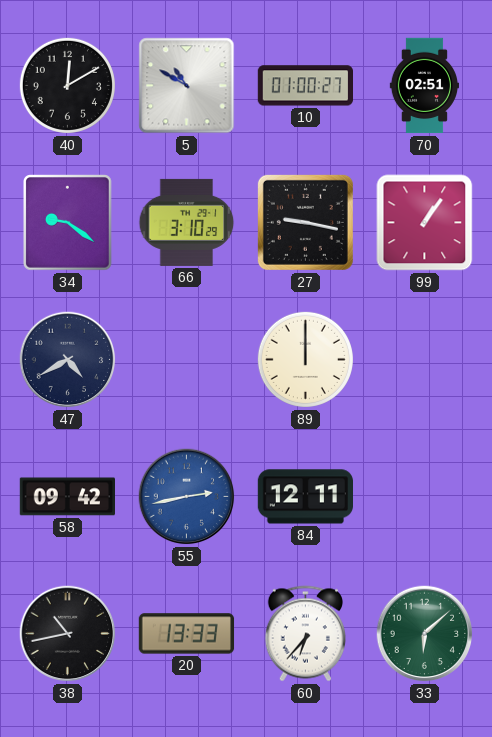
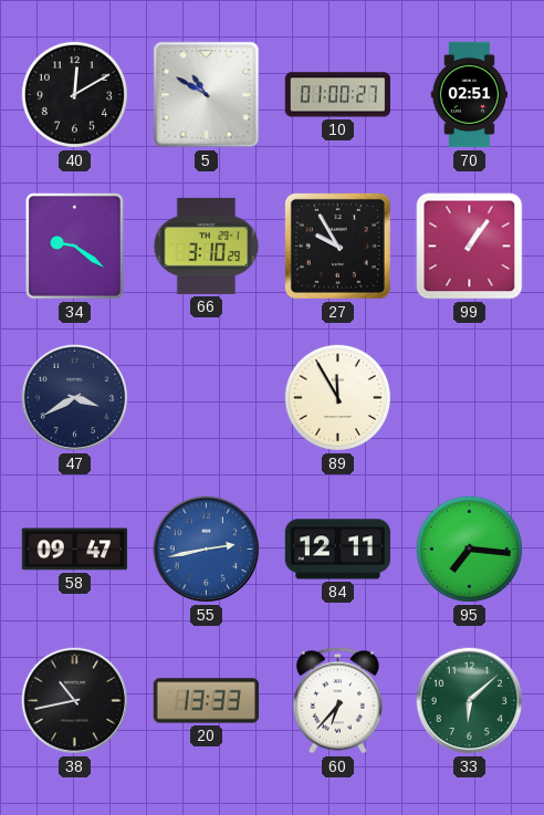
27: 9:17 -> 9:55 (337, 245)
47: 4:40 -> 3:40 (75, 398)
89: 12:00 -> 11:55 (337, 397)
58: 09:42 -> 09:47 (74, 550)
95: none -> 7:16 (469, 548)
